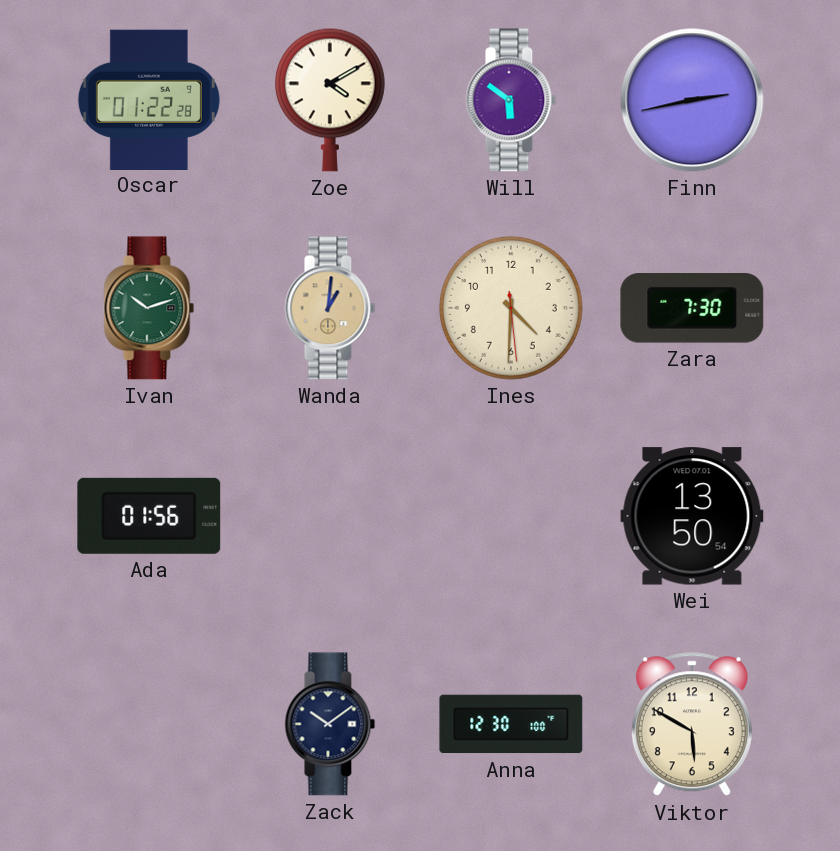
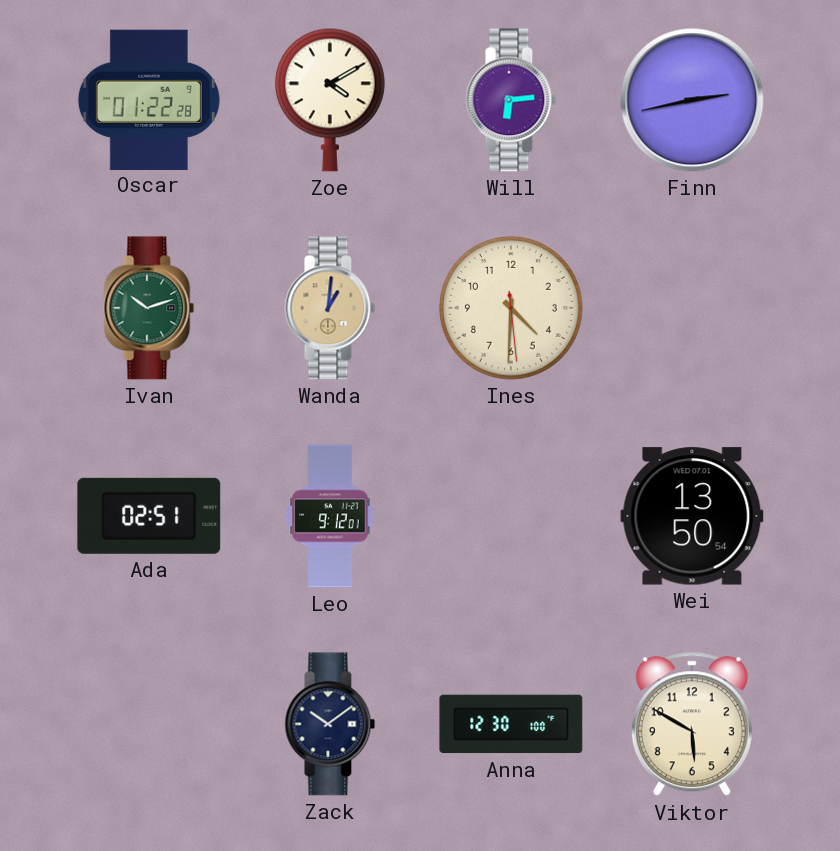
Will: 5:51 -> 6:14 (511, 100)
Zara: 7:30 -> none (692, 308)
Ada: 01:56 -> 02:51 (149, 516)
Leo: none -> 9:12 (330, 516)
